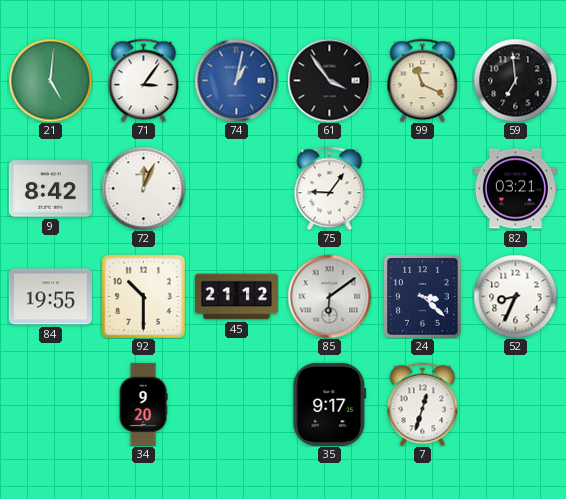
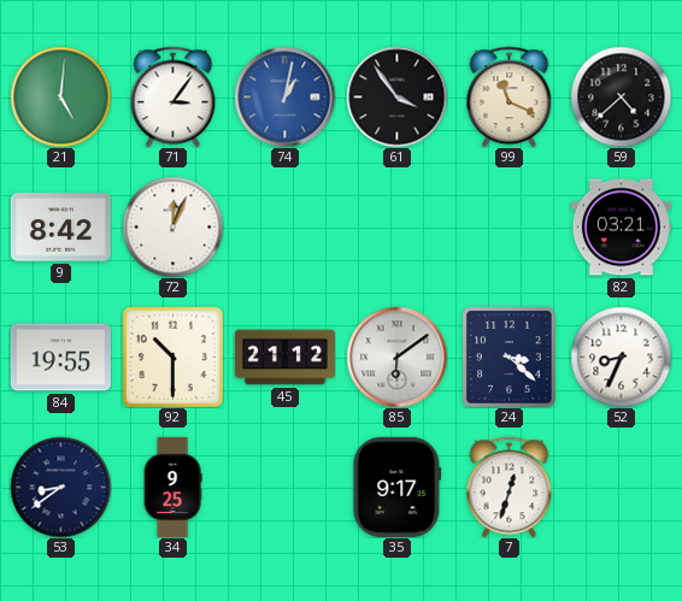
59: 6:59 -> 4:38 (621, 96)
75: 9:06 -> none (330, 188)
53: none -> 8:39 (60, 487)
34: 9:20 -> 9:25 (172, 487)
